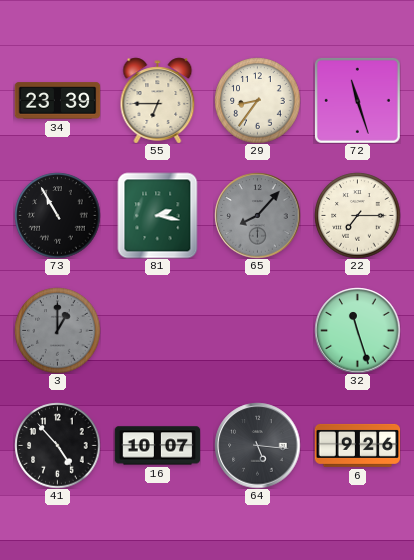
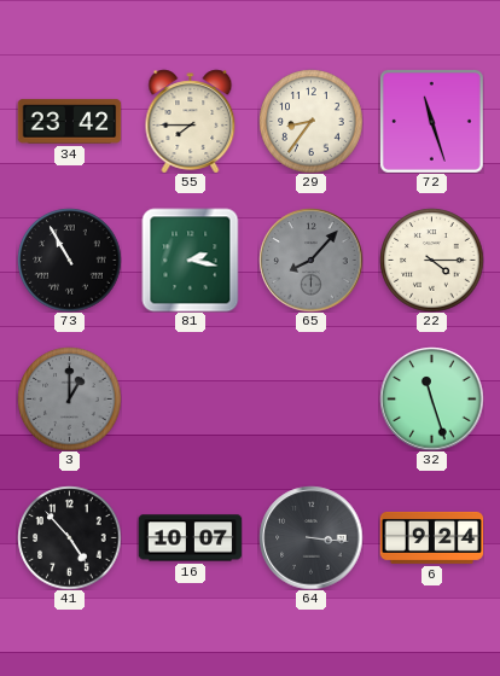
34: 23:39 -> 23:42 (69, 122)
55: 6:45 -> 7:45 (191, 121)
22: 7:15 -> 4:15 (431, 260)
64: 5:16 -> 3:16 (310, 537)
6: 9:26 -> 9:24 (431, 537)
